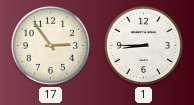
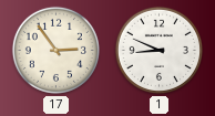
1: 8:45 -> 8:49 (158, 50)
